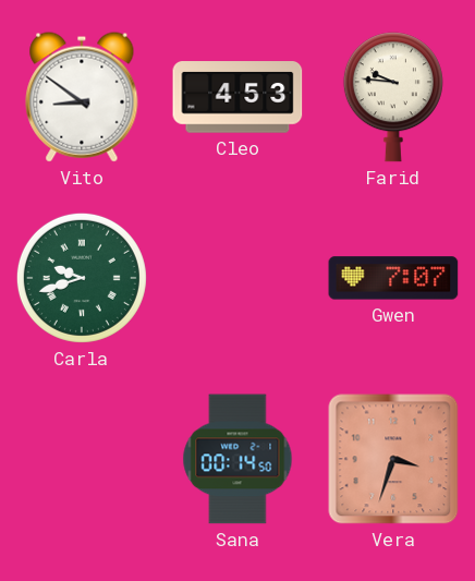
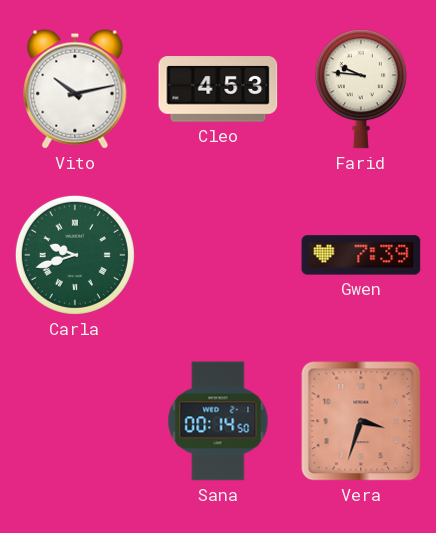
Vito: 8:51 -> 10:13 (75, 89)
Gwen: 7:07 -> 7:39 (361, 255)
